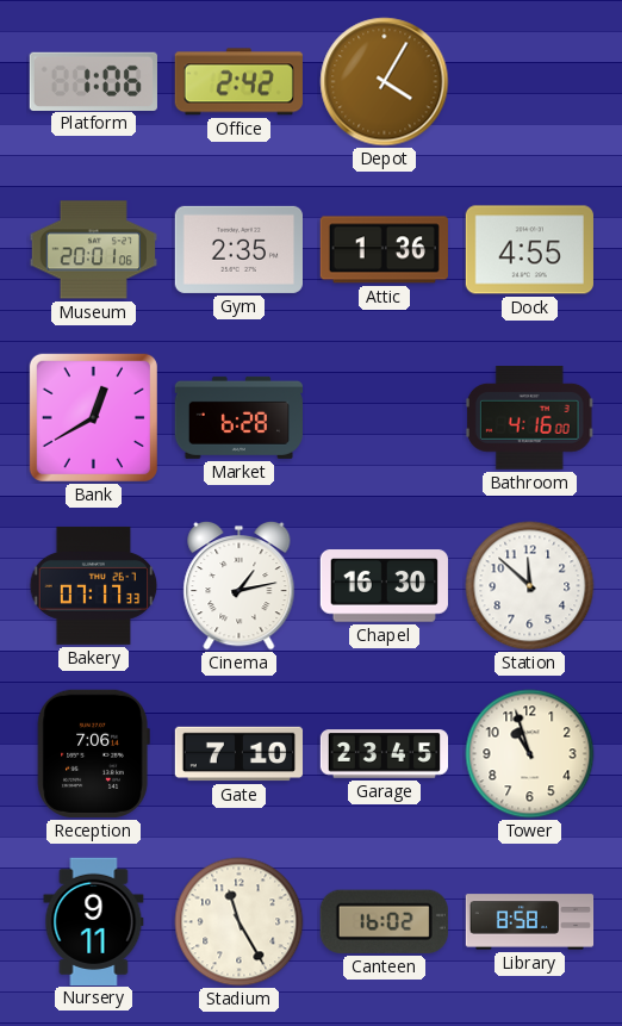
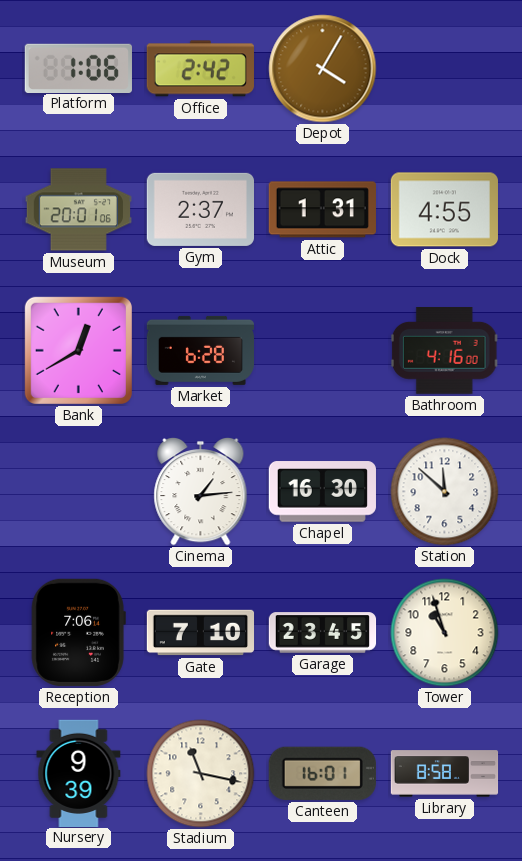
Gym: 2:35 -> 2:37 (200, 209)
Attic: 1:36 -> 1:31 (322, 210)
Bakery: 07:17 -> none (94, 585)
Cinema: 1:13 -> 1:14 (201, 491)
Nursery: 9:11 -> 9:39 (79, 773)
Stadium: 11:25 -> 11:17 (201, 774)
Canteen: 16:02 -> 16:01 (322, 773)
